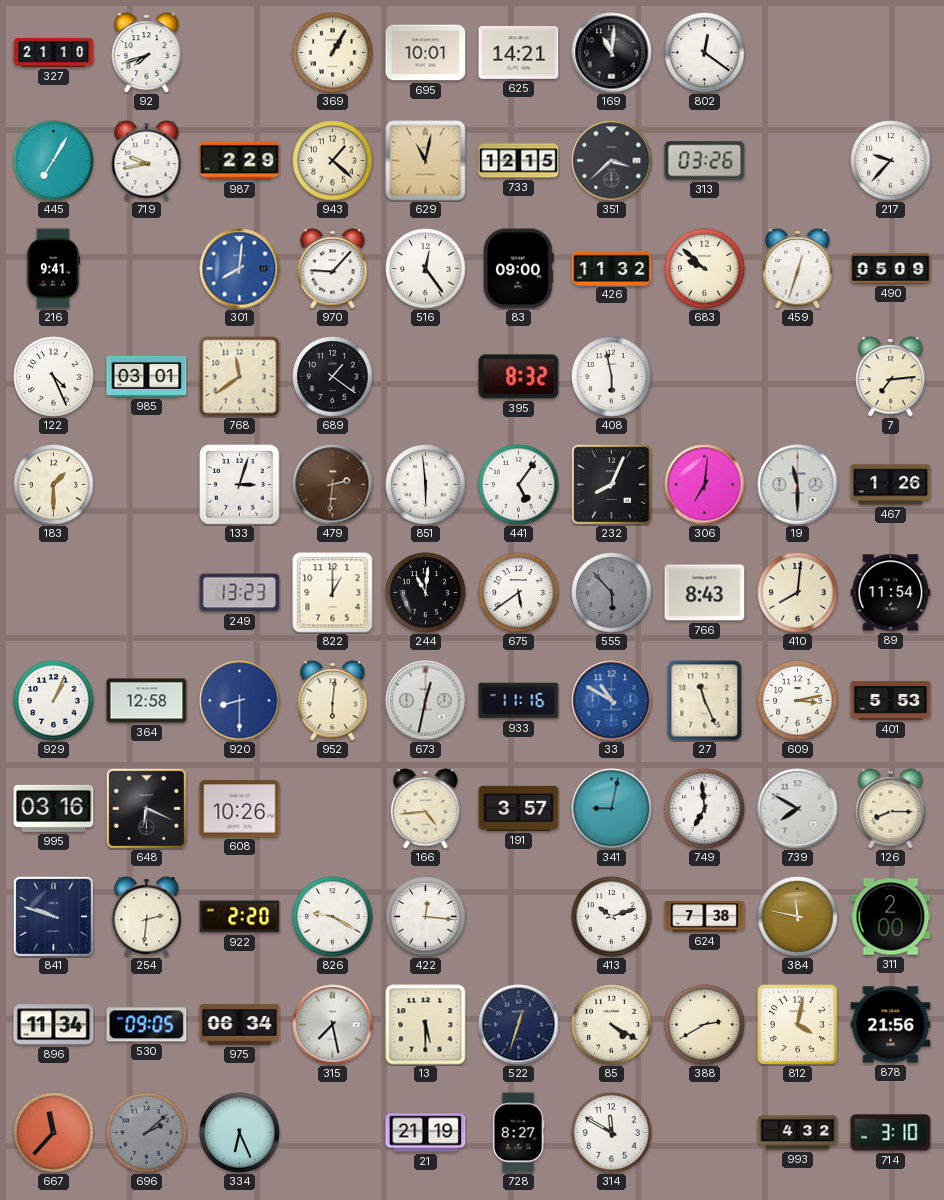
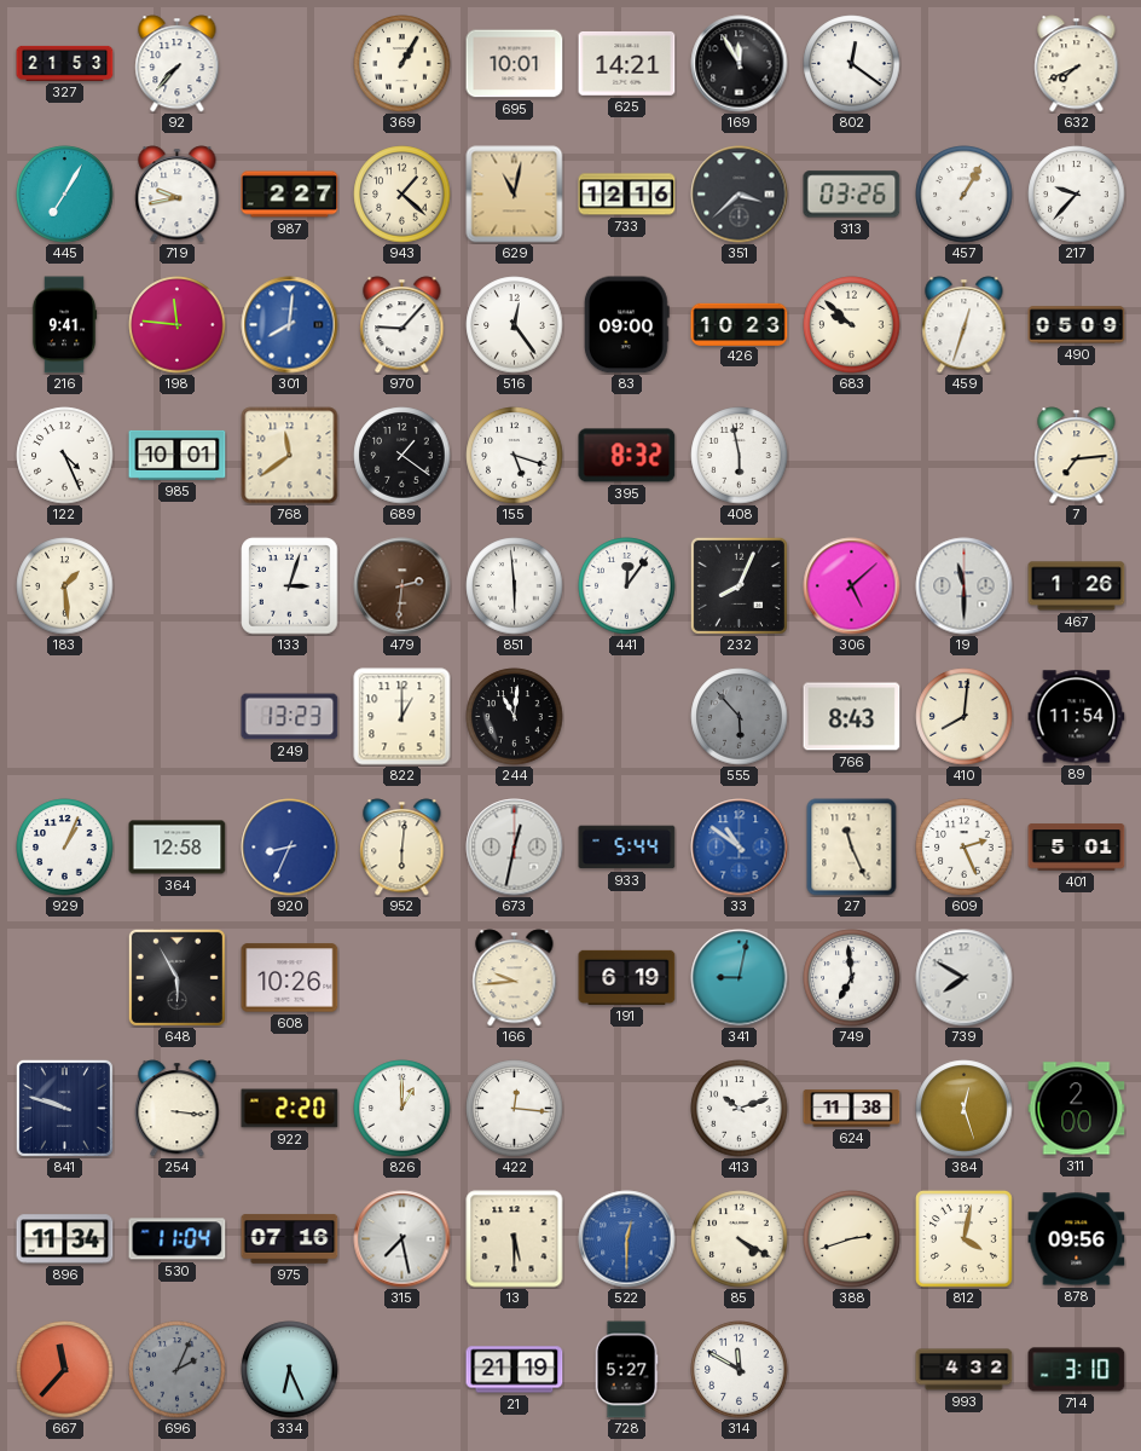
327: 21:10 -> 21:53 (65, 63)
92: 7:42 -> 7:37 (178, 64)
169: 11:01 -> 11:55 (740, 64)
632: none -> 7:41 (1077, 64)
987: 2:29 -> 2:27 (290, 195)
733: 12:15 -> 12:16 (627, 195)
457: none -> 1:05 (965, 195)
198: none -> 11:46 (178, 325)
426: 11:32 -> 10:23 (740, 324)
985: 03:01 -> 10:01 (178, 455)
155: none -> 5:18 (515, 456)
183: 1:30 -> 1:29 (65, 586)
441: 5:06 -> 12:06 (627, 586)
306: 7:01 -> 5:08 (852, 586)
675: 5:39 -> none (519, 593)
920: 8:30 -> 8:34 (290, 848)
933: 11:16 -> 5:44 (627, 848)
33: 10:50 -> 10:51 (740, 848)
609: 3:13 -> 2:26 (965, 848)
401: 5:53 -> 5:01 (1077, 848)
995: 03:16 -> none (54, 808)
648: 6:19 -> 5:55 (176, 977)
166: 4:44 -> 9:44 (515, 978)
191: 3:57 -> 6:19 (627, 977)
126: 8:15 -> none (891, 809)
254: 2:31 -> 3:16 (178, 1109)
826: 9:20 -> 1:00 (402, 1109)
624: 7:38 -> 11:38 (852, 1109)
384: 11:47 -> 12:27 (965, 1109)
530: 09:05 -> 11:04 (178, 1239)
975: 06:34 -> 07:16 (290, 1239)
522: 12:33 -> 12:30 (627, 1239)
522 dial: navy -> blue (627, 1239)
388: 2:40 -> 2:42 (852, 1239)
878: 21:56 -> 09:56 (1077, 1239)
696: 2:08 -> 2:04 (178, 1370)
728: 8:27 -> 5:27 (626, 1370)
